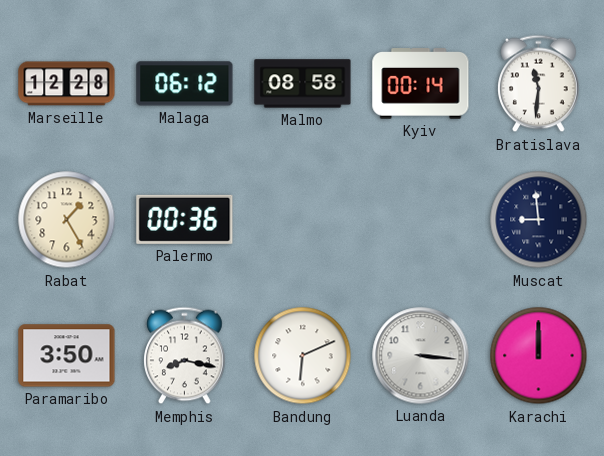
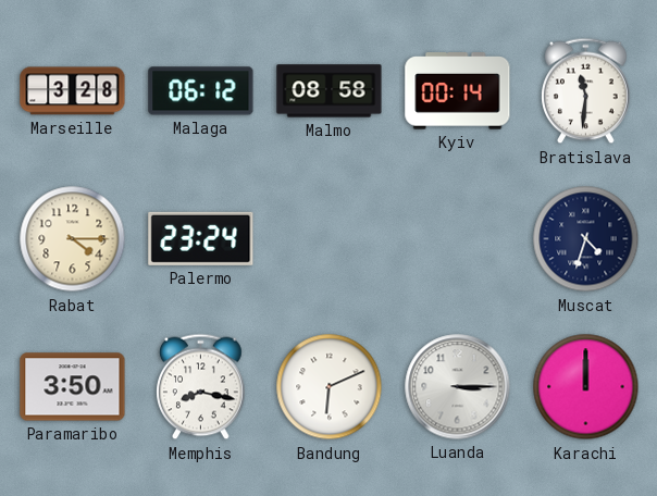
Marseille: 12:28 -> 3:28 (73, 91)
Rabat: 1:25 -> 4:15 (73, 239)
Palermo: 00:36 -> 23:24 (201, 238)
Muscat: 8:59 -> 4:33 (586, 239)
Luanda: 3:16 -> 3:15 (458, 387)
